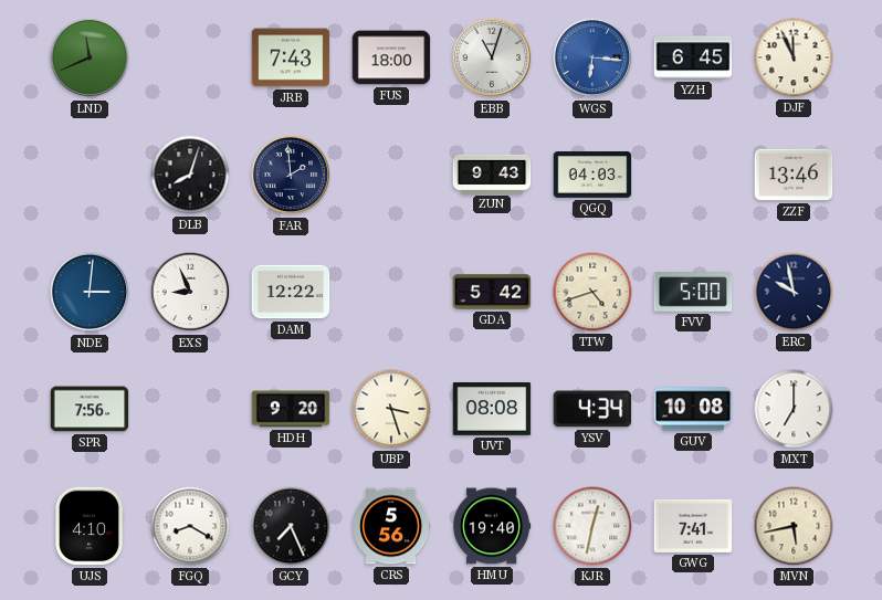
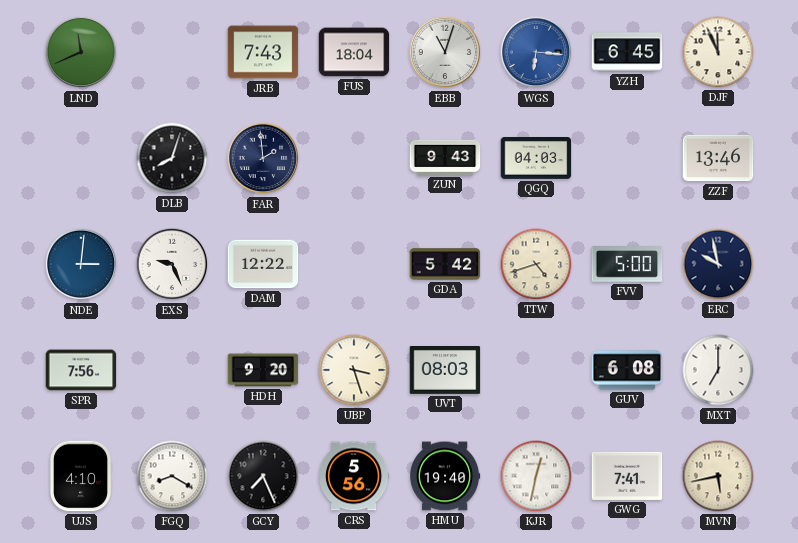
FUS: 18:00 -> 18:04 (354, 52)
EXS: 8:56 -> 9:26 (172, 264)
UVT: 08:08 -> 08:03 (445, 371)
YSV: 4:34 -> none (592, 409)
GUV: 10:08 -> 6:08 (627, 370)
